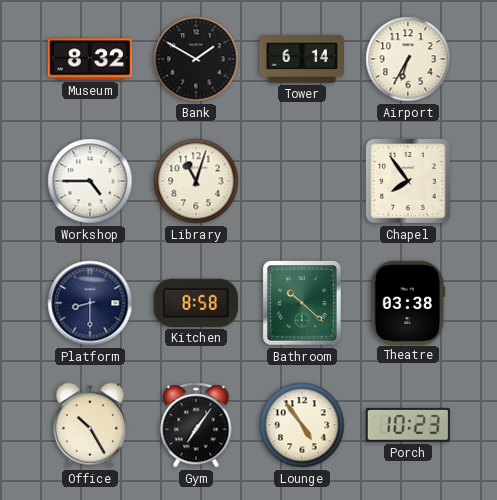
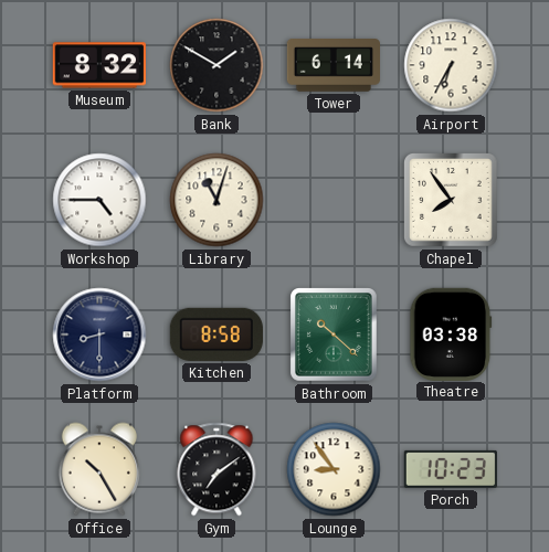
Gym: 7:06 -> 7:09 (217, 469)
Lounge: 4:54 -> 8:54 (334, 469)
